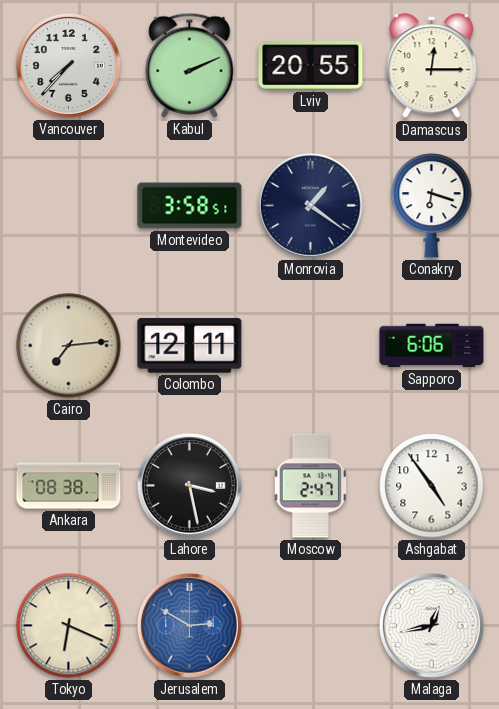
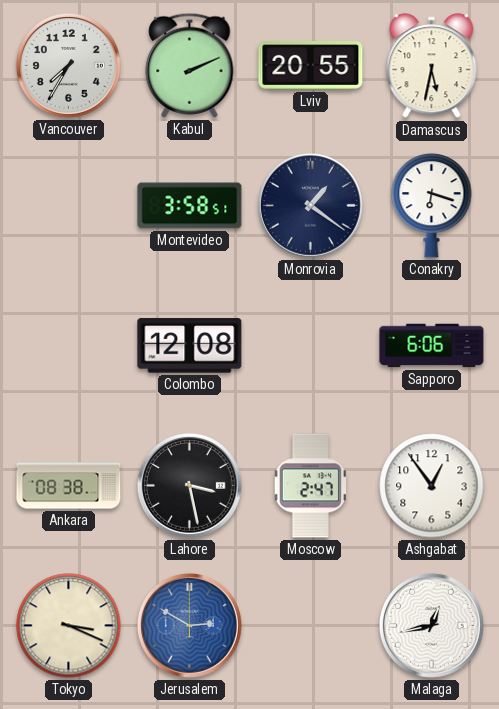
Vancouver: 7:37 -> 7:35 (69, 66)
Damascus: 12:15 -> 5:32 (432, 66)
Cairo: 7:14 -> none (69, 346)
Colombo: 12:11 -> 12:08 (190, 346)
Ashgabat: 4:54 -> 12:54 (432, 486)
Tokyo: 6:19 -> 3:19 (69, 626)
